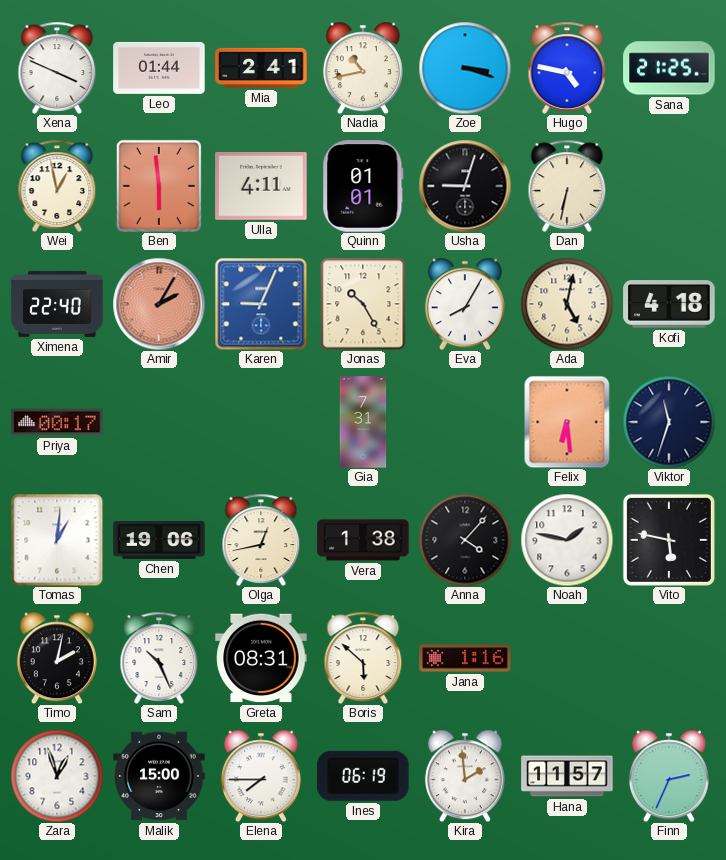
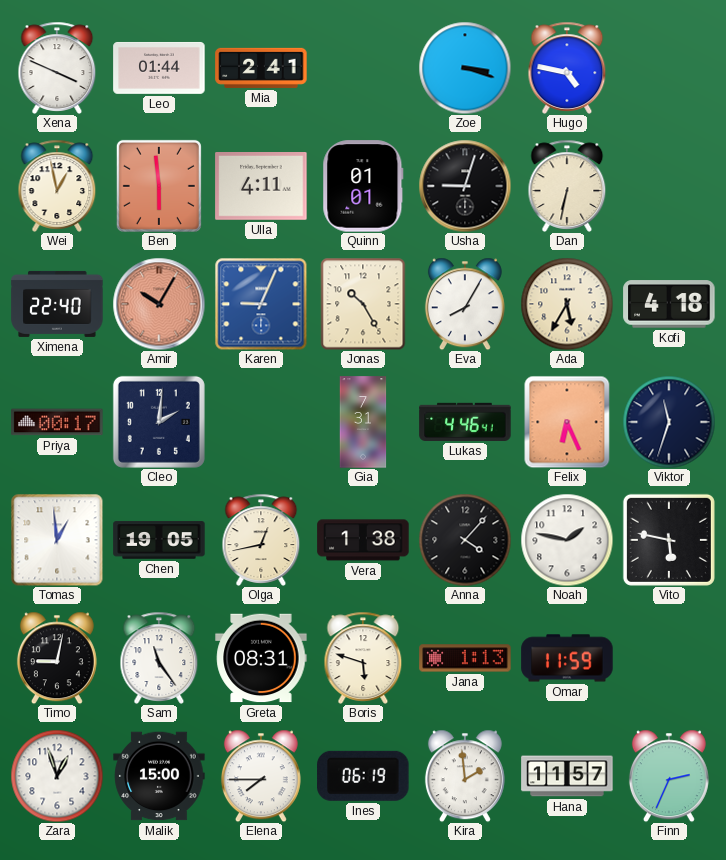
Nadia: 10:43 -> none (363, 68)
Sana: 21:25 -> none (669, 68)
Amir: 2:05 -> 10:05 (159, 304)
Ada: 5:02 -> 5:35 (567, 304)
Cleo: none -> 2:01 (159, 422)
Lukas: none -> 4:46 (465, 422)
Felix: 6:29 -> 6:26 (567, 422)
Tomas: 1:01 -> 12:59 (57, 540)
Chen: 19:06 -> 19:05 (159, 540)
Timo: 2:02 -> 9:02 (57, 658)
Sam: 10:26 -> 11:24 (159, 658)
Boris: 5:52 -> 5:48 (363, 658)
Jana: 1:16 -> 1:13 (465, 658)
Omar: none -> 11:59 (567, 658)
